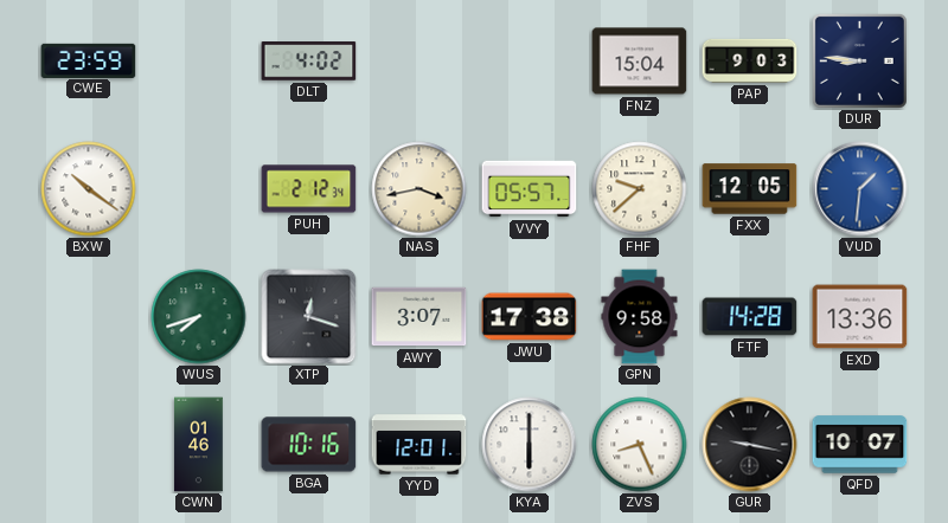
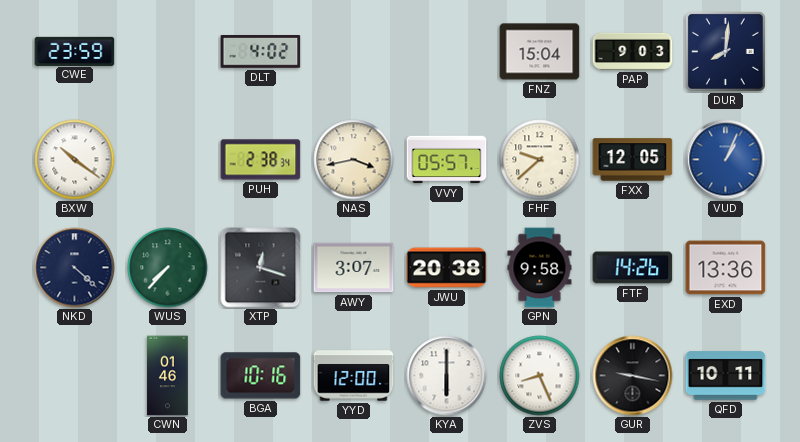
DUR: 8:46 -> 8:01 (725, 51)
PUH: 2:12 -> 2:38 (261, 160)
VUD: 1:31 -> 1:04 (726, 160)
NKD: none -> 4:22 (75, 268)
WUS: 7:42 -> 7:37 (168, 268)
JWU: 17:38 -> 20:38 (447, 268)
FTF: 14:28 -> 14:26 (633, 268)
YYD: 12:01 -> 12:00 (354, 376)
QFD: 10:07 -> 10:11 (726, 376)
